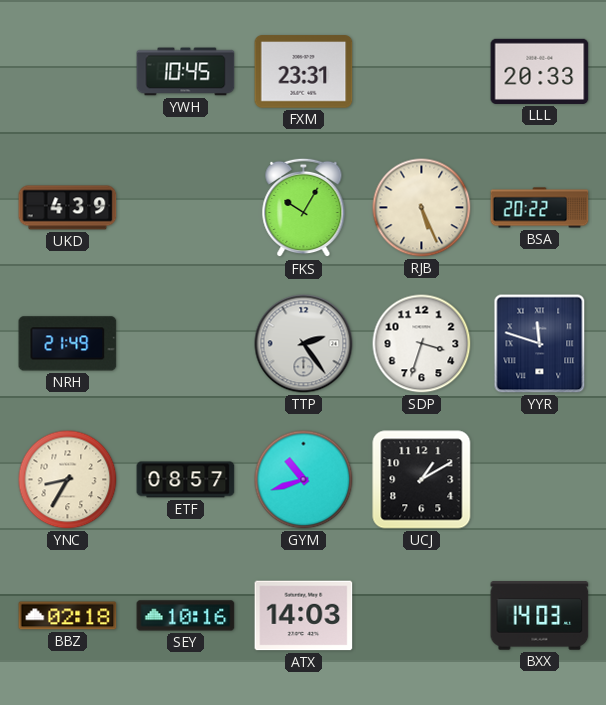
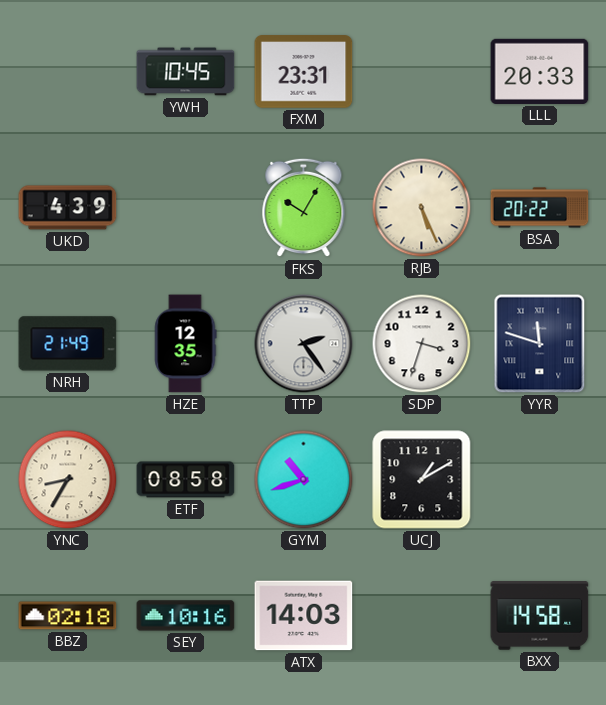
HZE: none -> 12:35 (186, 344)
ETF: 08:57 -> 08:58 (186, 480)
BXX: 14:03 -> 14:58 (540, 616)
